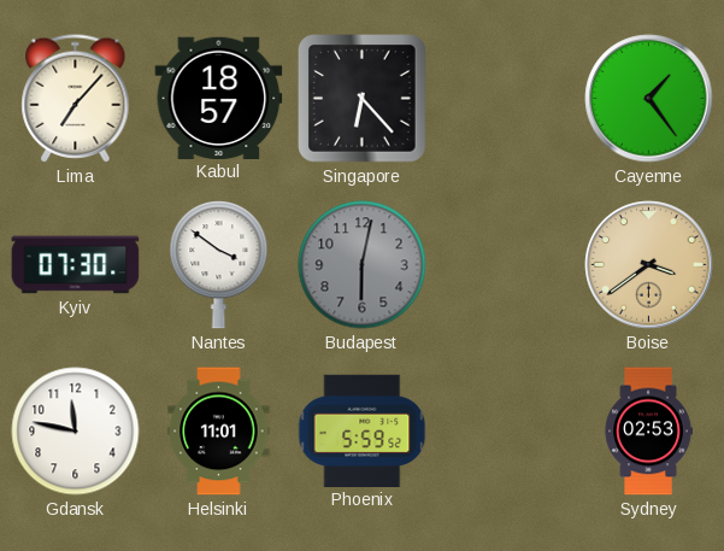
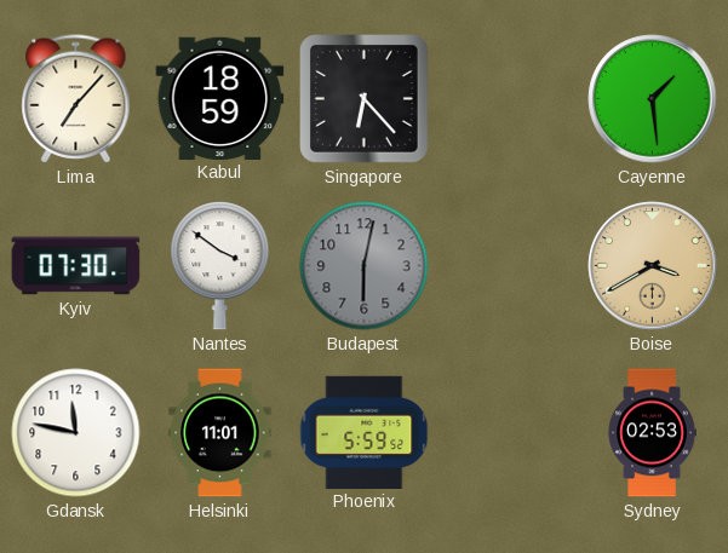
Kabul: 18:57 -> 18:59 (220, 98)
Cayenne: 1:24 -> 1:29 (653, 99)
Boise: 3:39 -> 3:40 (653, 266)
